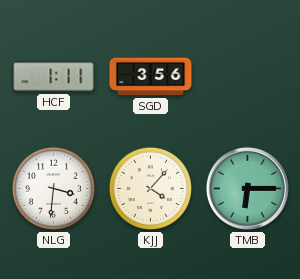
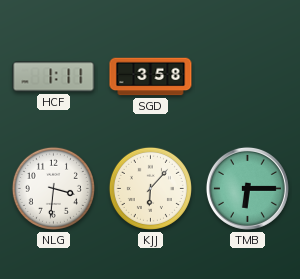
SGD: 3:56 -> 3:58 (151, 77)
KJJ: 4:07 -> 6:07 (150, 188)
